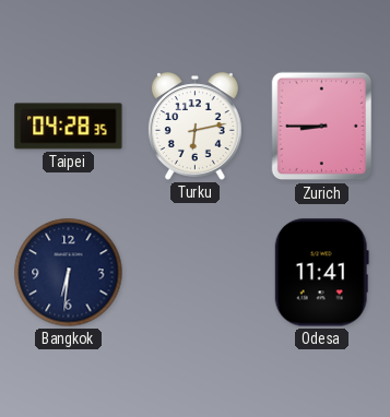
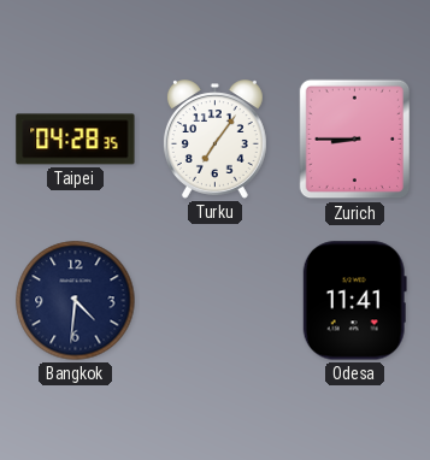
Turku: 6:13 -> 7:06 (214, 140)
Bangkok: 6:31 -> 4:31 (76, 301)
